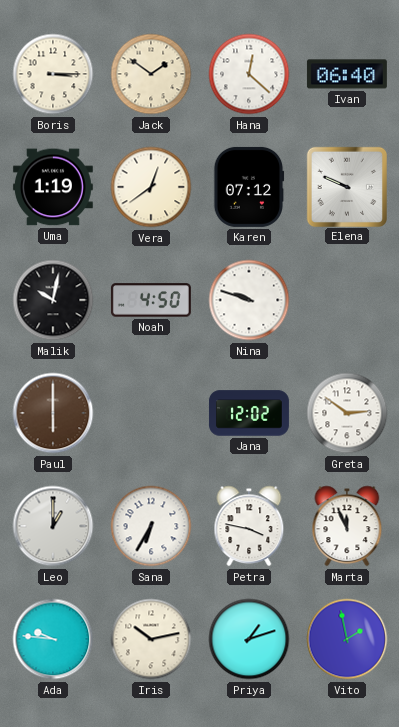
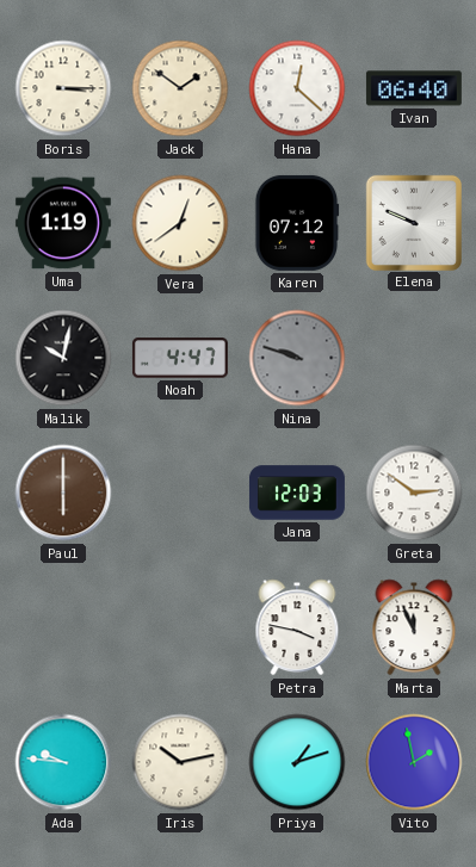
Noah: 4:50 -> 4:47 (180, 358)
Nina dial: white -> grey (297, 358)
Jana: 12:02 -> 12:03 (297, 493)
Leo: 1:00 -> none (53, 526)
Sana: 6:35 -> none (151, 526)
